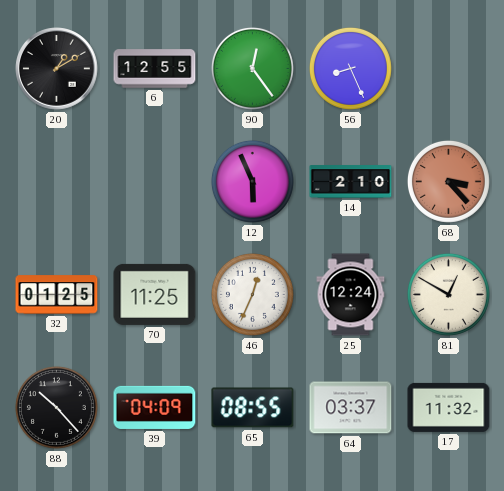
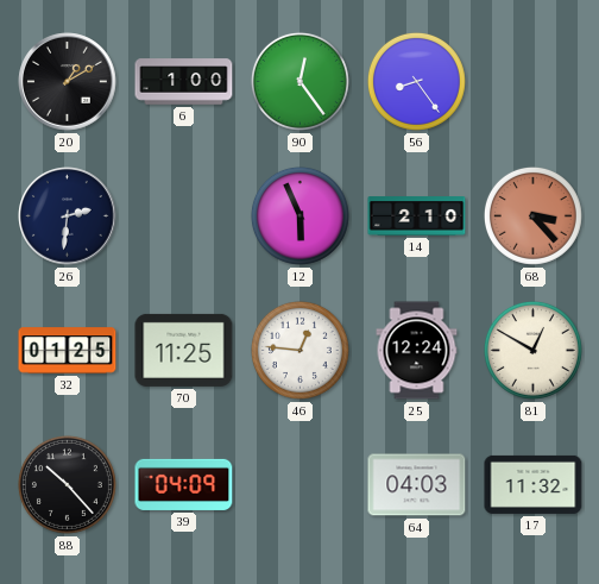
6: 12:55 -> 1:00 (184, 82)
56: 8:26 -> 8:24 (416, 81)
26: none -> 2:31 (68, 216)
46: 12:34 -> 12:46 (299, 350)
65: 08:55 -> none (253, 408)
64: 03:37 -> 04:03 (417, 485)
